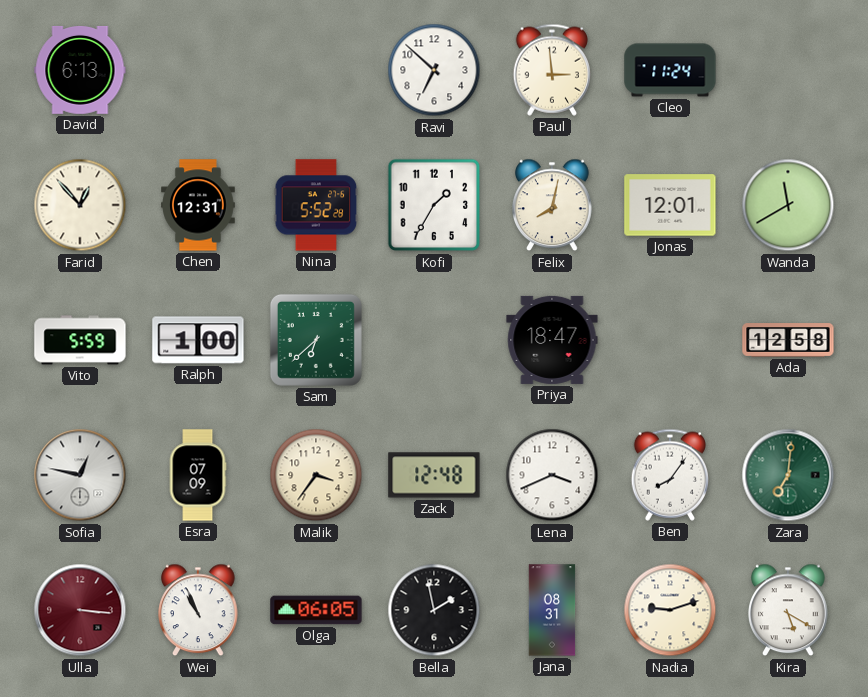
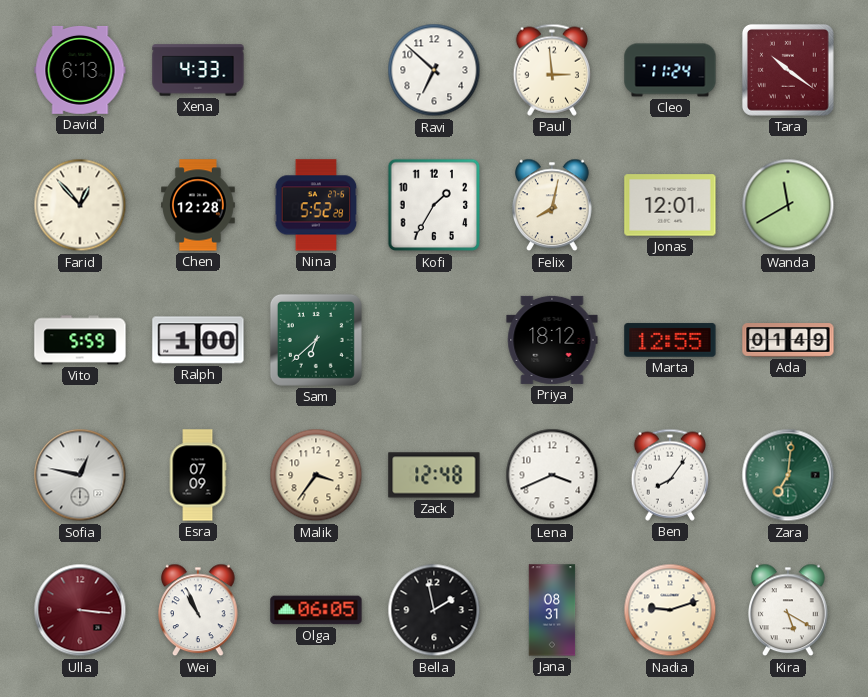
Xena: none -> 4:33 (198, 70)
Tara: none -> 10:21 (788, 70)
Chen: 12:31 -> 12:28 (199, 205)
Priya: 18:47 -> 18:12 (552, 340)
Marta: none -> 12:55 (670, 340)
Ada: 12:58 -> 01:49 (788, 340)
